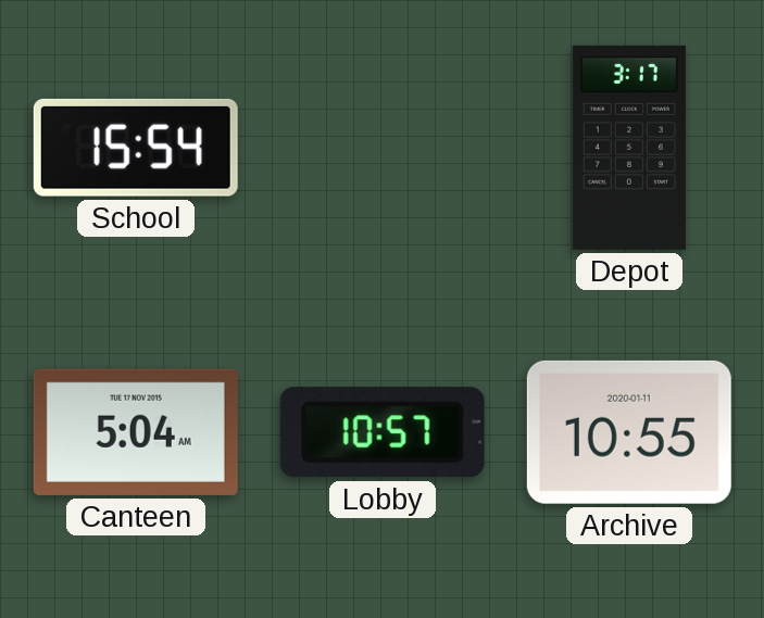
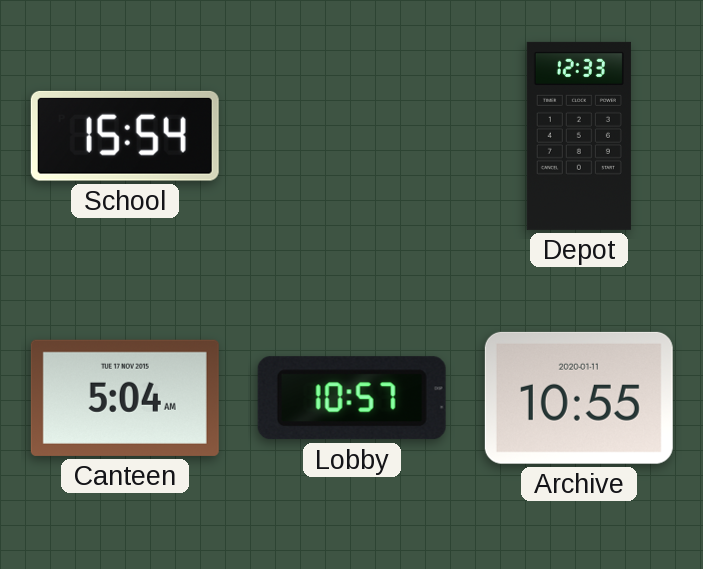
Depot: 3:17 -> 12:33 (579, 136)
